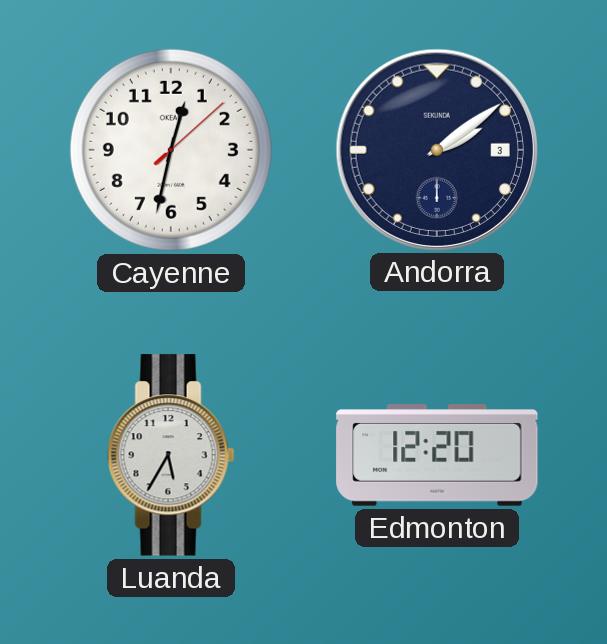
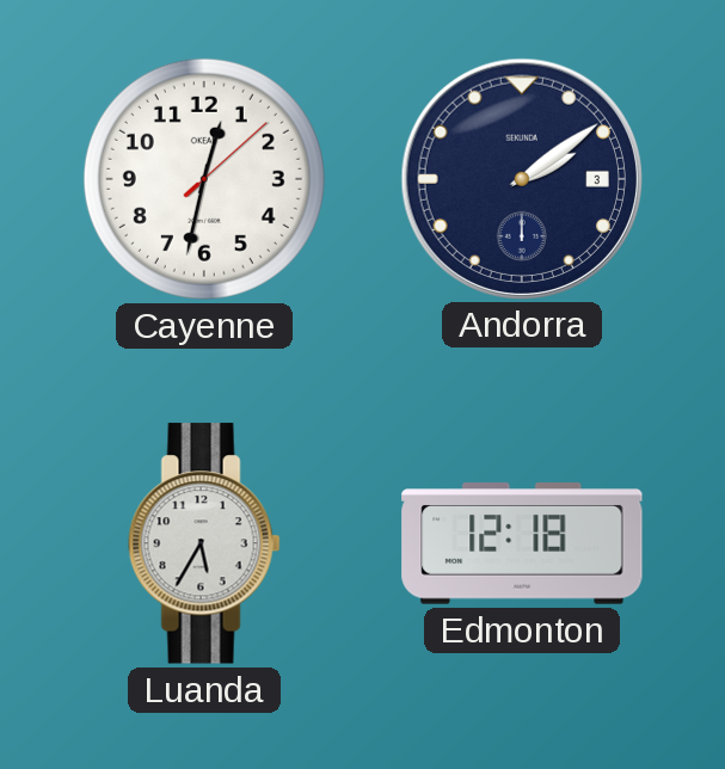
Edmonton: 12:20 -> 12:18 (522, 543)
